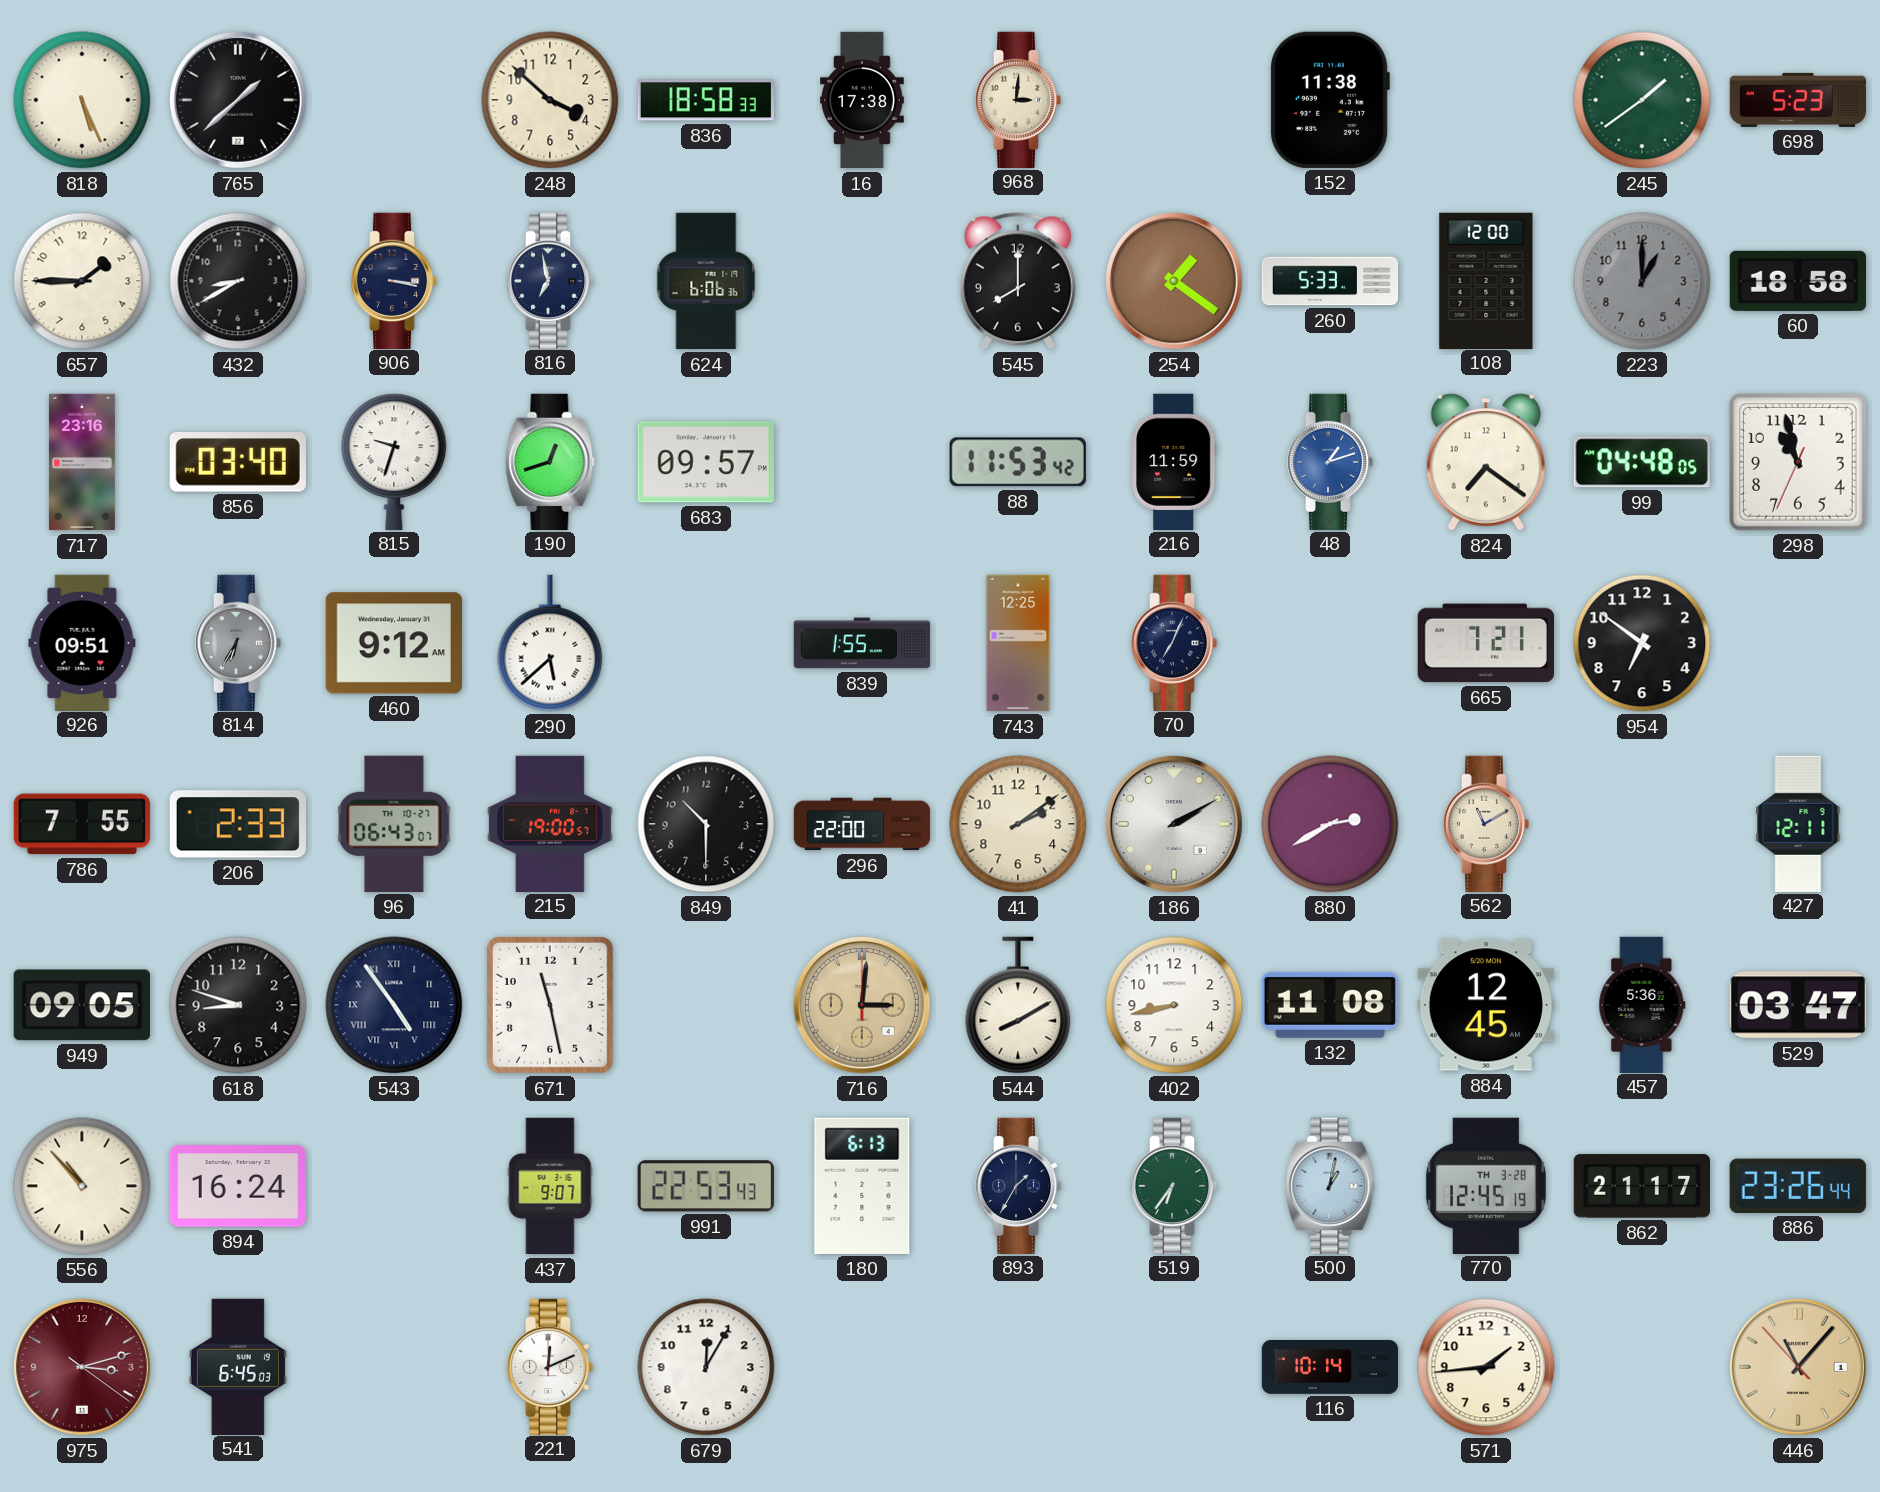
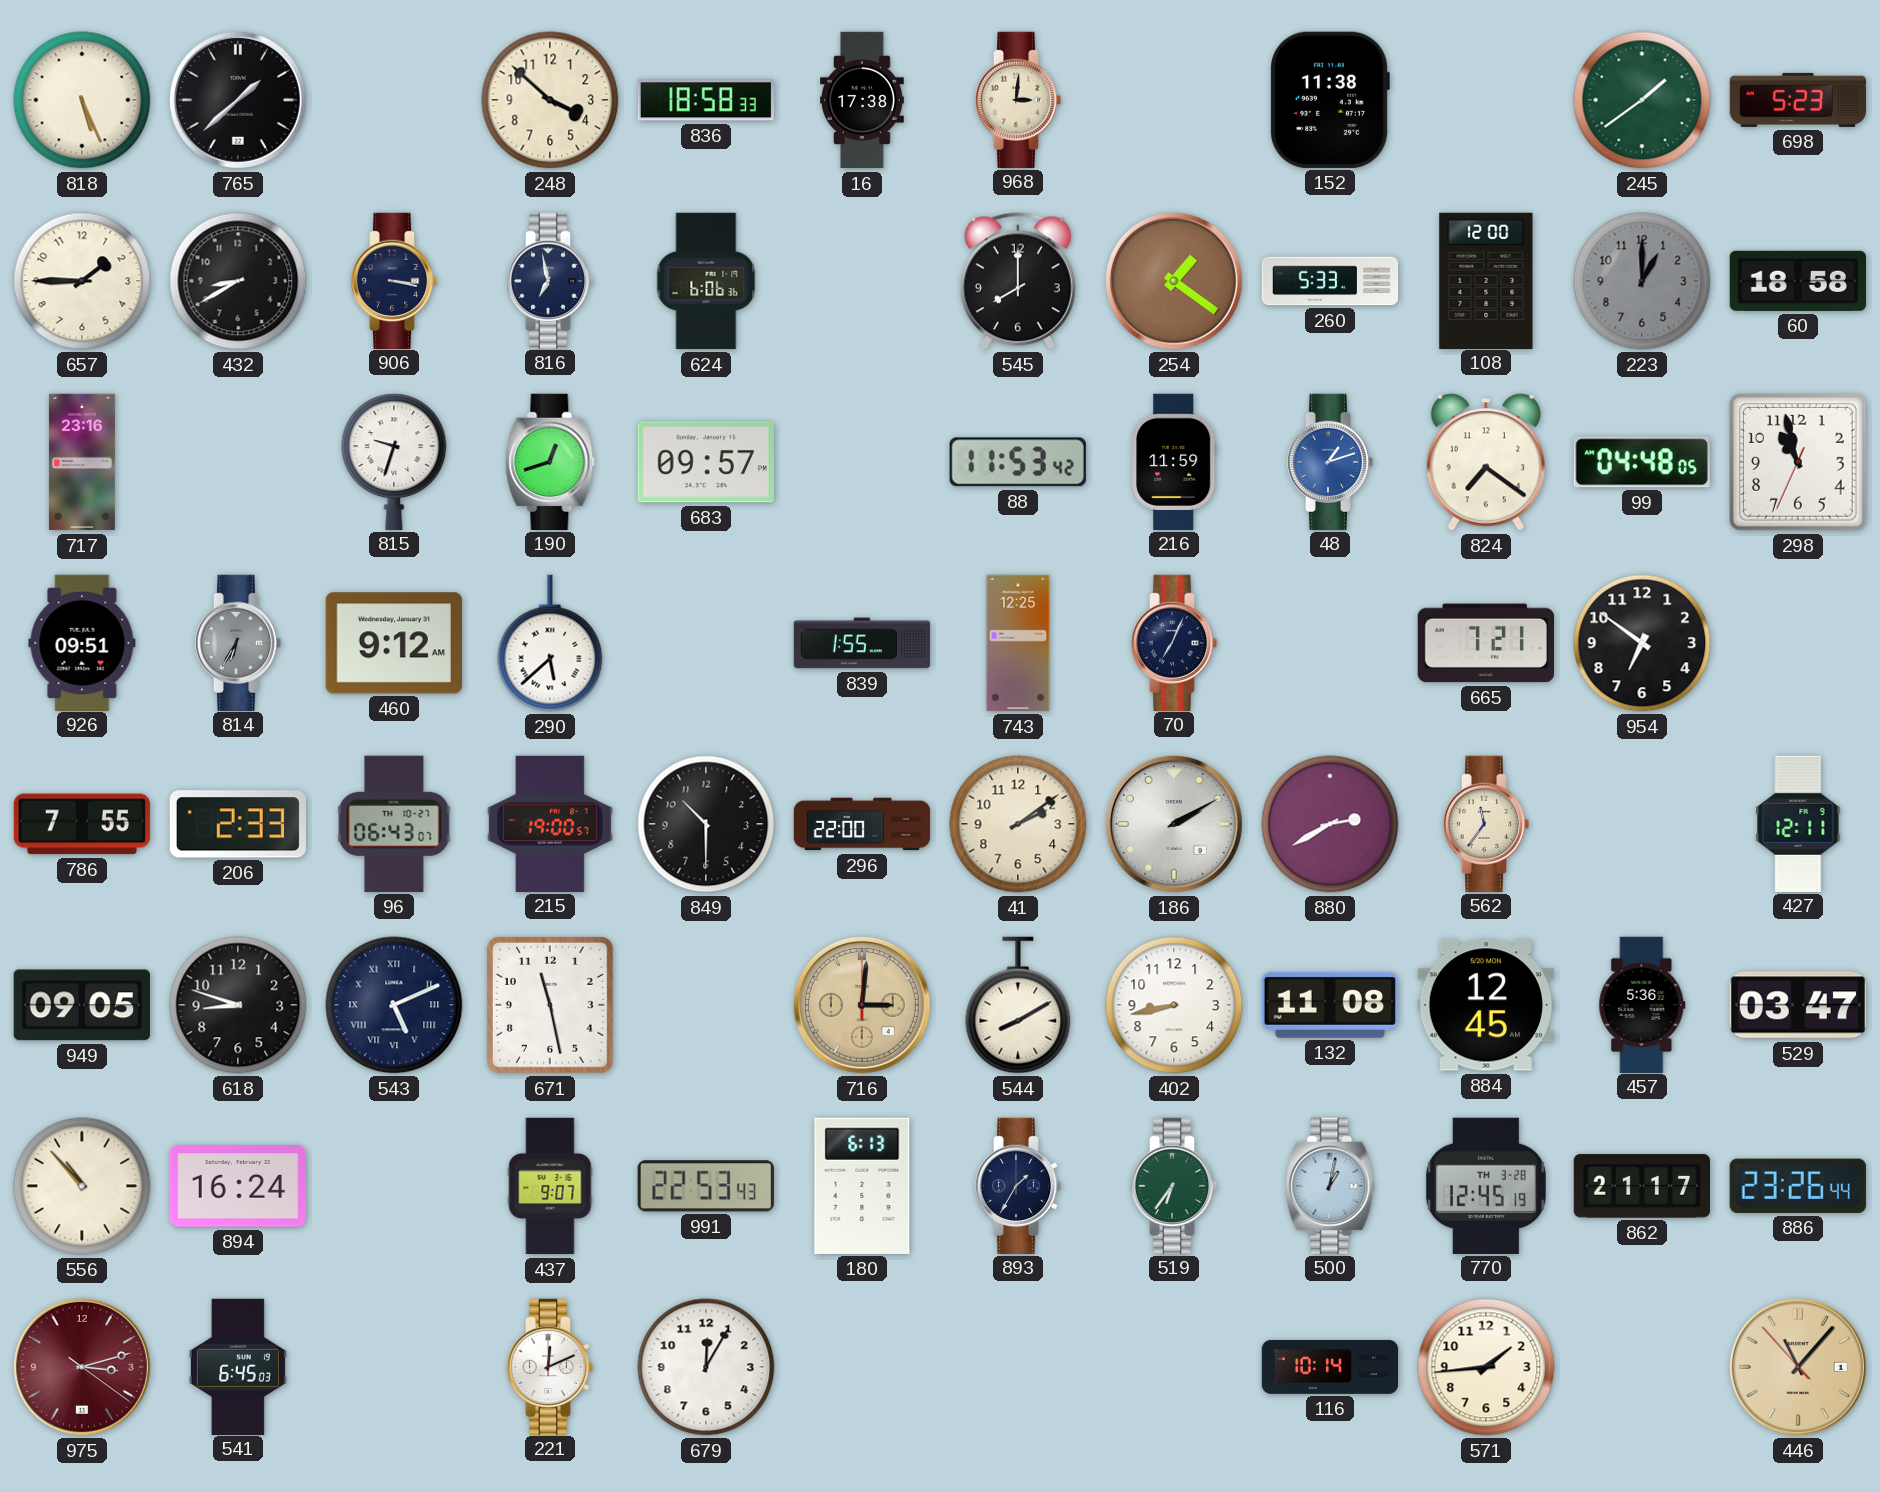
856: 03:40 -> none (238, 462)
562: 11:10 -> 11:36 (1486, 823)
543: 4:54 -> 5:11 (394, 1005)
